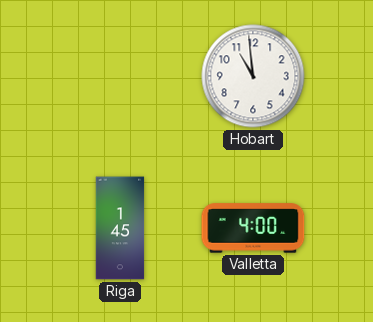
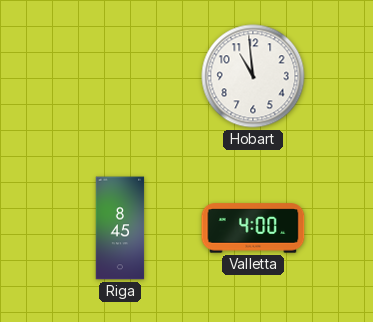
Riga: 1:45 -> 8:45 (120, 228)
